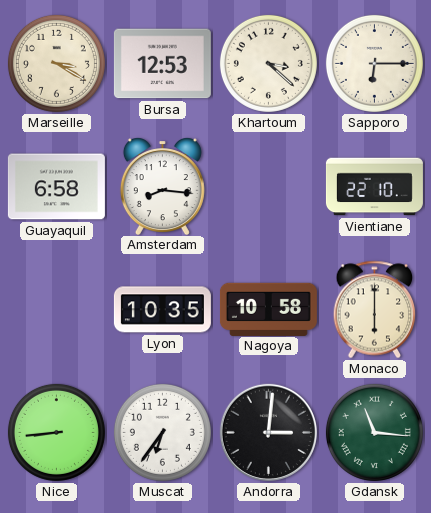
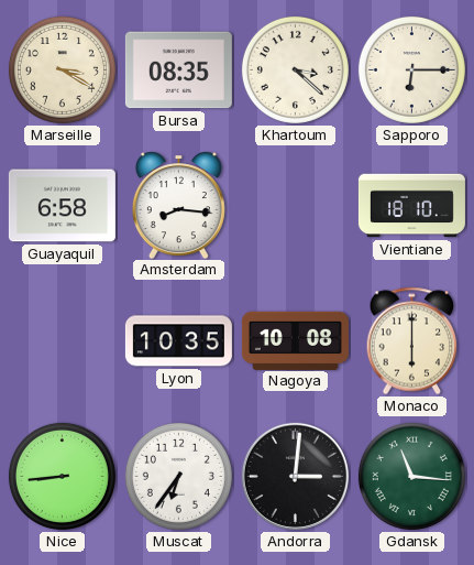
Bursa: 12:53 -> 08:35 (178, 70)
Vientiane: 22:10 -> 18:10 (411, 206)
Nagoya: 10:58 -> 10:08 (295, 340)
